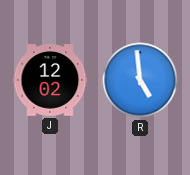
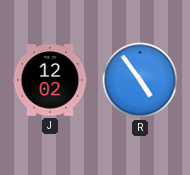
R: 4:59 -> 4:54 (140, 80)
